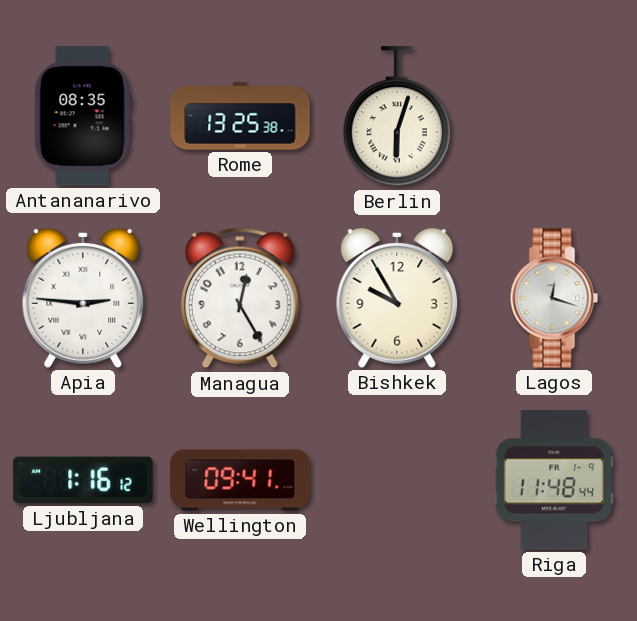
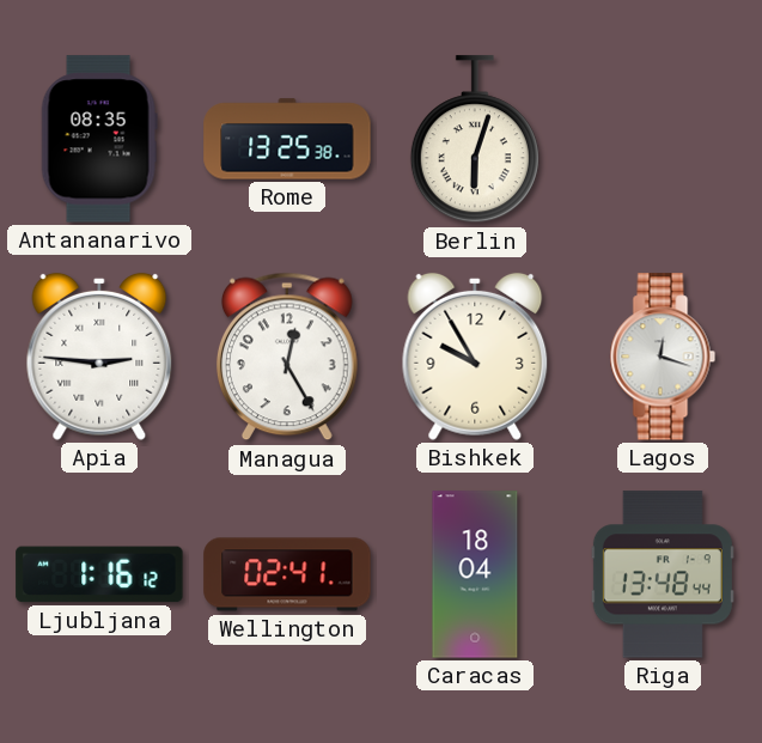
Wellington: 09:41 -> 02:41 (287, 574)
Caracas: none -> 18:04 (475, 574)
Riga: 11:48 -> 13:48 (663, 574)
